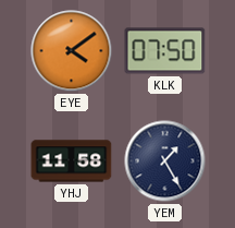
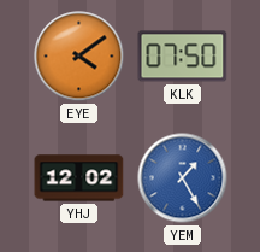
YHJ: 11:58 -> 12:02 (79, 178)
YEM dial: navy -> blue (183, 178)
